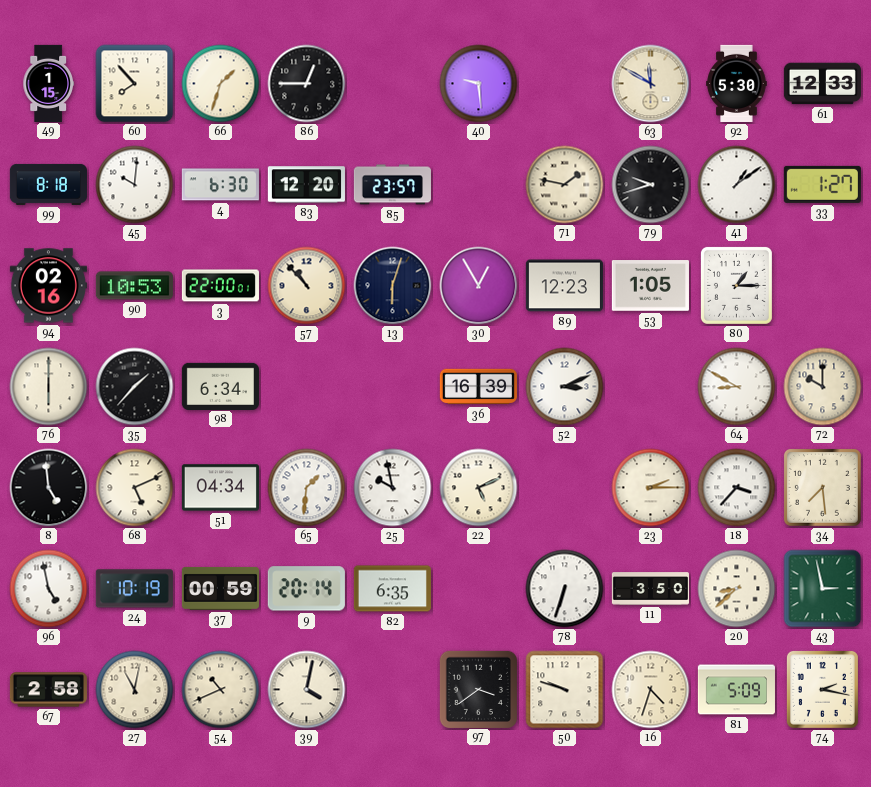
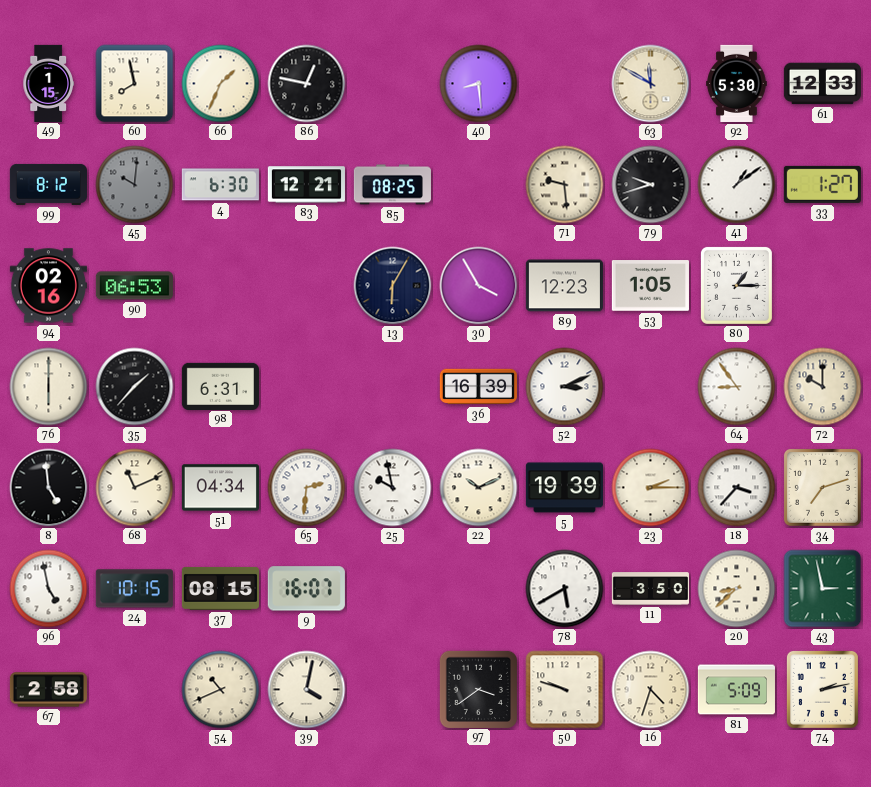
60: 7:53 -> 7:58 (135, 84)
66: 1:33 -> 1:34 (221, 84)
86: 12:45 -> 12:47 (307, 84)
40: 9:29 -> 8:29 (479, 84)
99: 8:18 -> 8:12 (48, 184)
45 dial: white -> grey (135, 185)
83: 12:20 -> 12:21 (306, 185)
85: 23:57 -> 08:25 (392, 185)
71: 1:47 -> 9:29 (565, 185)
90: 10:53 -> 06:53 (134, 286)
3: 22:00 -> none (220, 286)
57: 10:53 -> none (307, 286)
13: 6:03 -> 6:05 (393, 286)
30: 12:55 -> 3:55 (479, 286)
98: 6:34 -> 6:31 (220, 386)
64: 8:50 -> 8:54 (737, 387)
68: 5:11 -> 11:11 (135, 488)
65: 1:31 -> 2:31 (307, 488)
22: 5:11 -> 10:11 (479, 488)
5: none -> 19:39 (564, 488)
34: 7:29 -> 7:12 (822, 487)
24: 10:19 -> 10:15 (134, 589)
37: 00:59 -> 08:15 (220, 588)
9: 20:14 -> 16:07 (306, 589)
82: 6:35 -> none (392, 589)
78: 6:33 -> 5:40 (565, 589)
27: 11:02 -> none (135, 690)
74: 2:17 -> 2:13 (822, 689)
